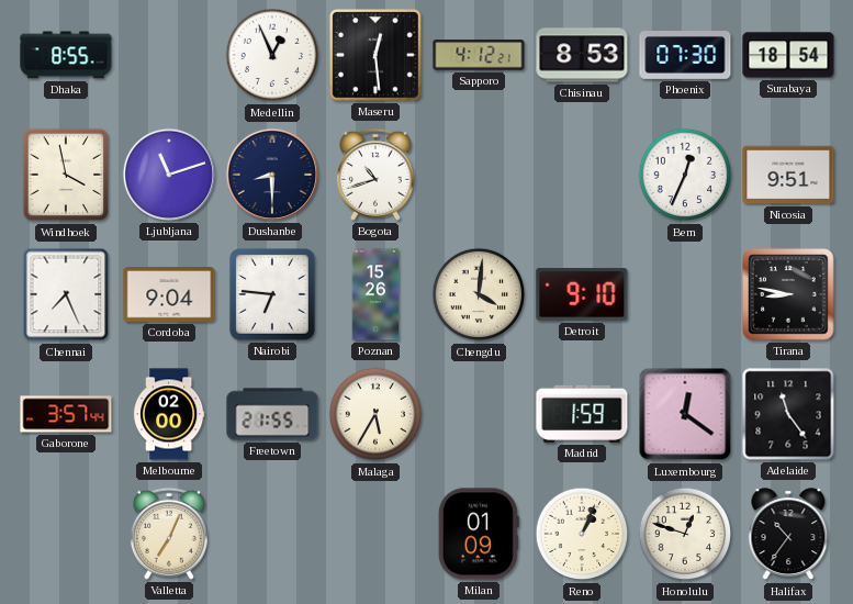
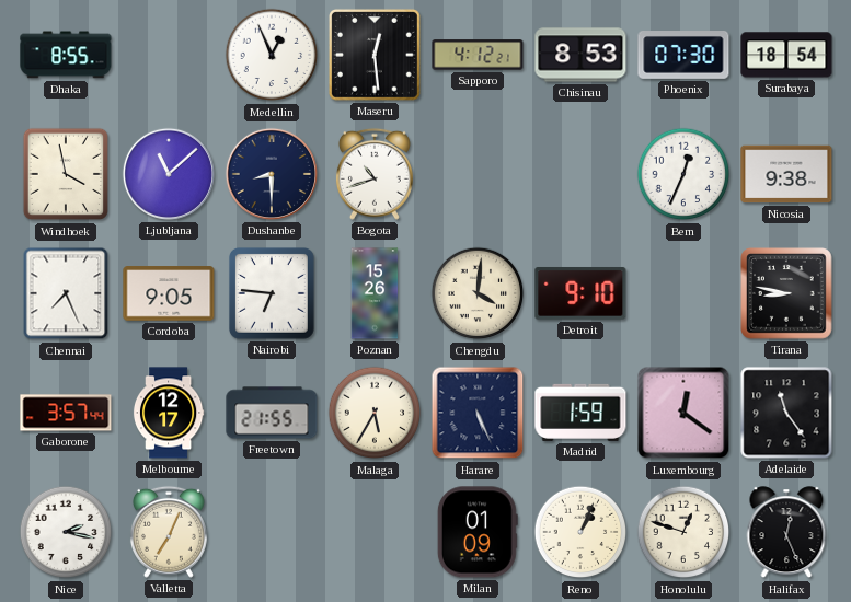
Ljubljana: 11:12 -> 11:08 (169, 174)
Nicosia: 9:51 -> 9:38 (786, 174)
Cordoba: 9:04 -> 9:05 (169, 293)
Melbourne: 02:00 -> 12:17 (169, 413)
Harare: none -> 5:26 (478, 413)
Nice: none -> 2:17 (66, 532)
Halifax: 10:36 -> 12:26 (786, 533)
